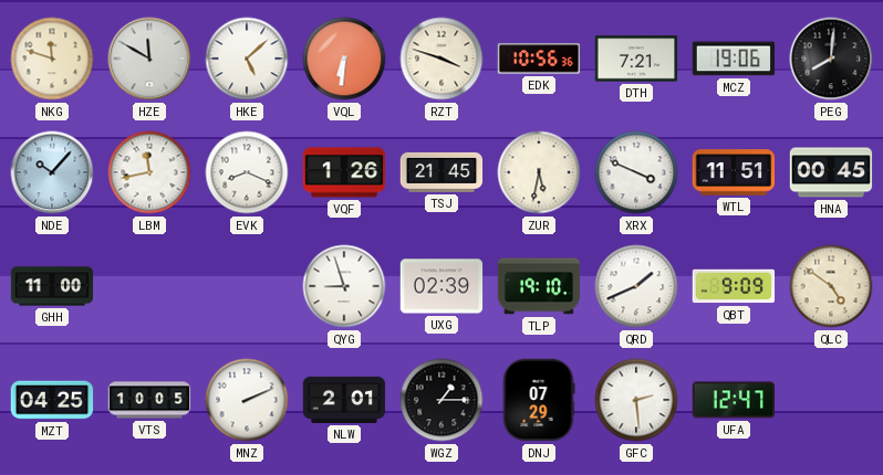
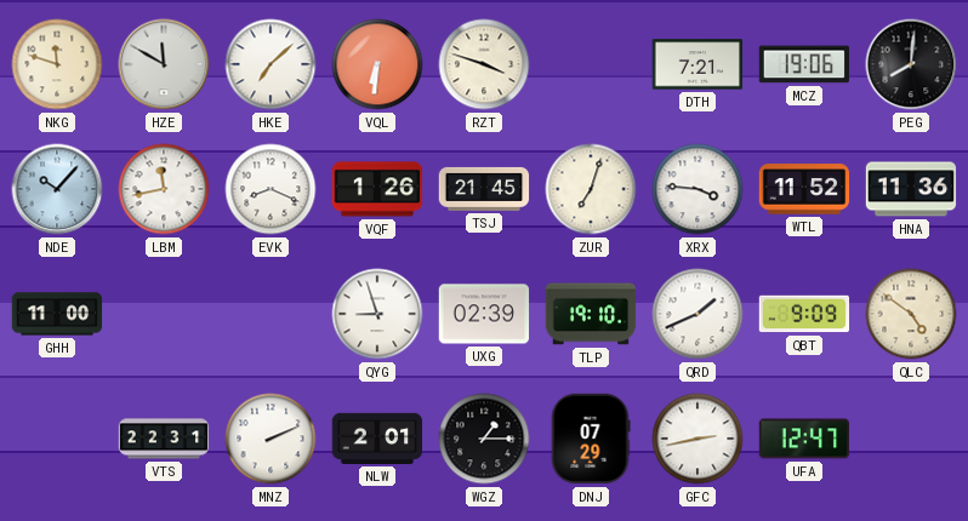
HKE: 5:08 -> 7:08 (271, 64)
EDK: 10:56 -> none (539, 59)
ZUR: 5:32 -> 7:03 (591, 189)
XRX: 3:49 -> 3:46 (697, 189)
WTL: 11:51 -> 11:52 (804, 189)
HNA: 00:45 -> 11:36 (911, 189)
MZT: 04:25 -> none (52, 400)
VTS: 10:05 -> 22:31 (164, 439)
GFC: 2:29 -> 2:43 (697, 439)
